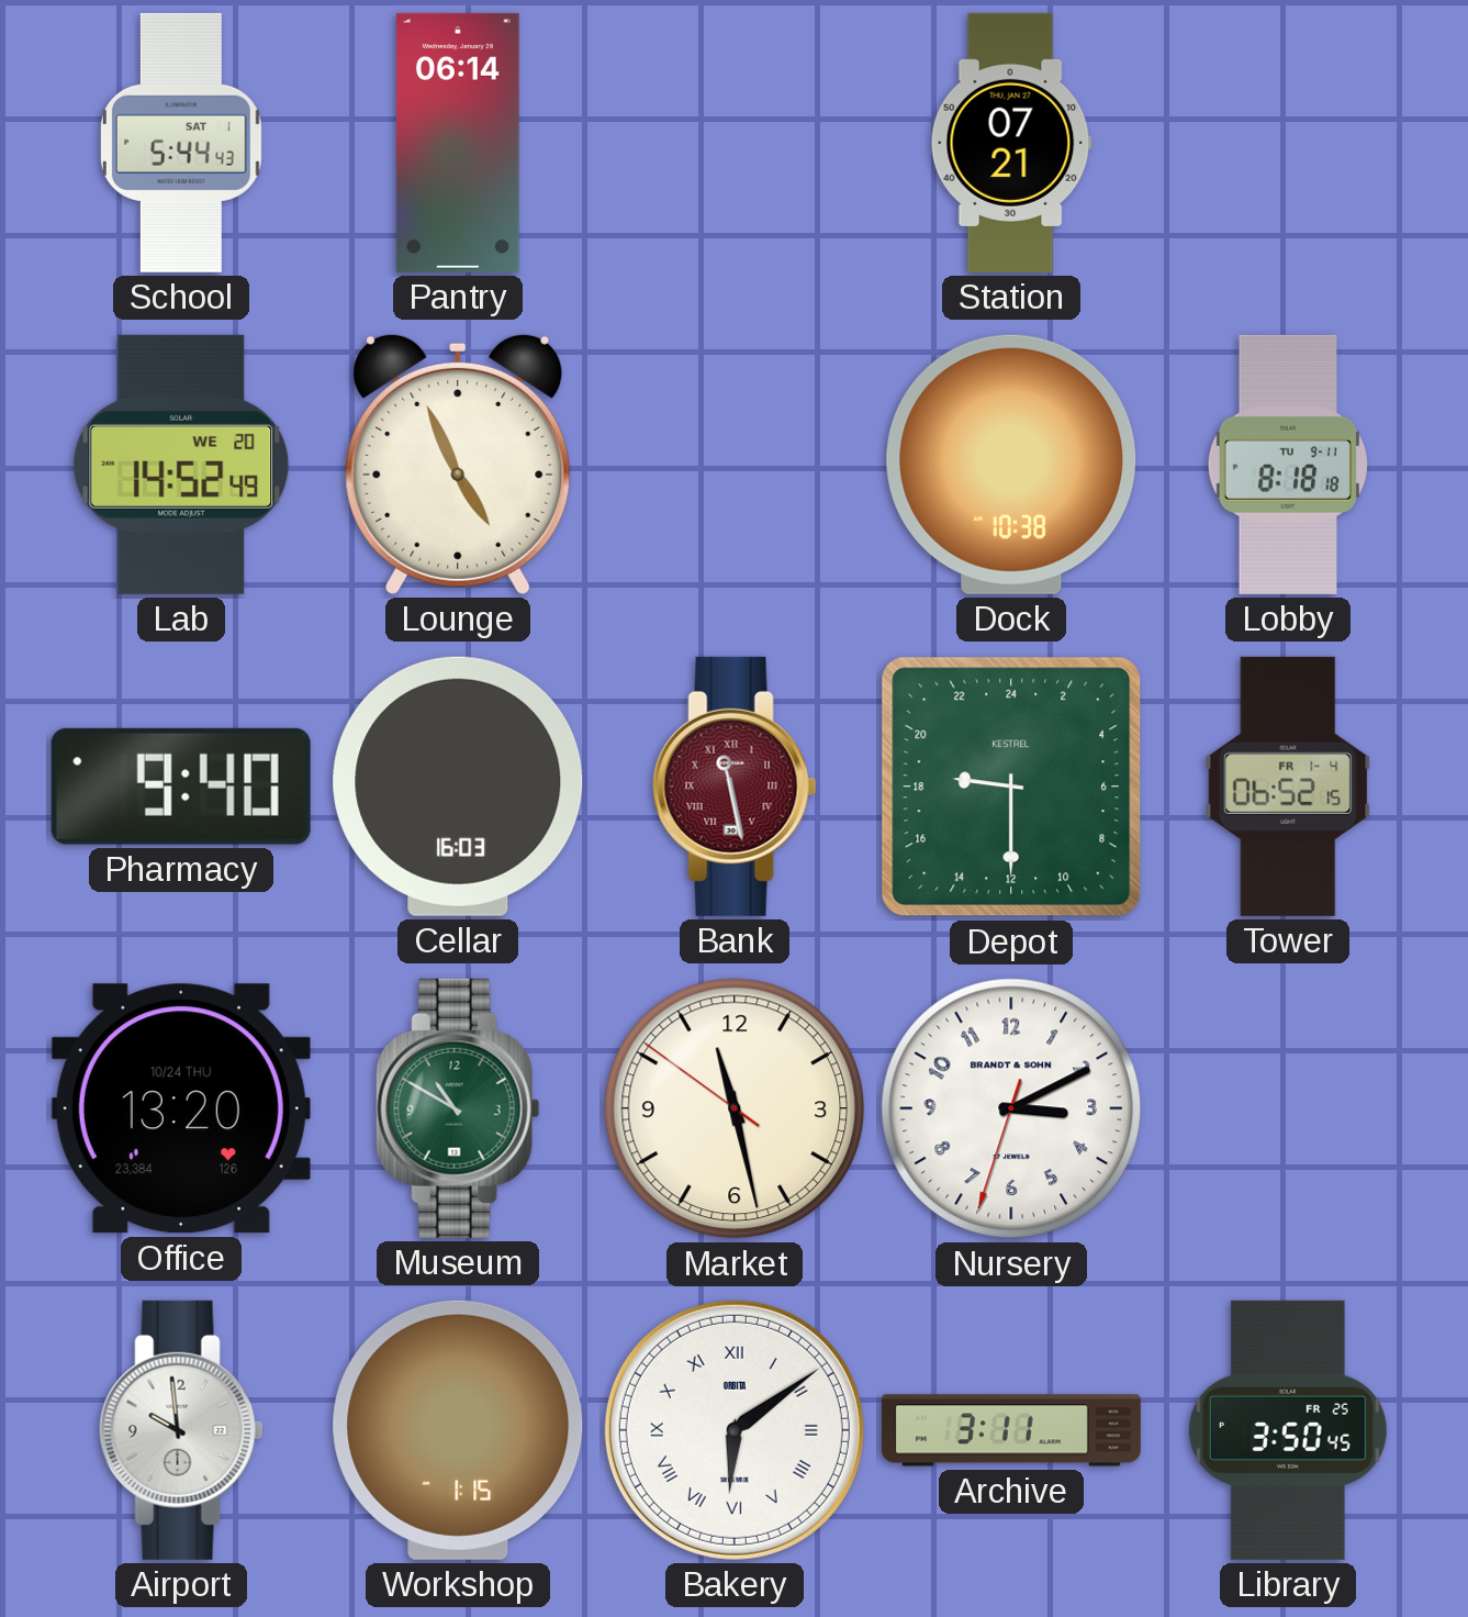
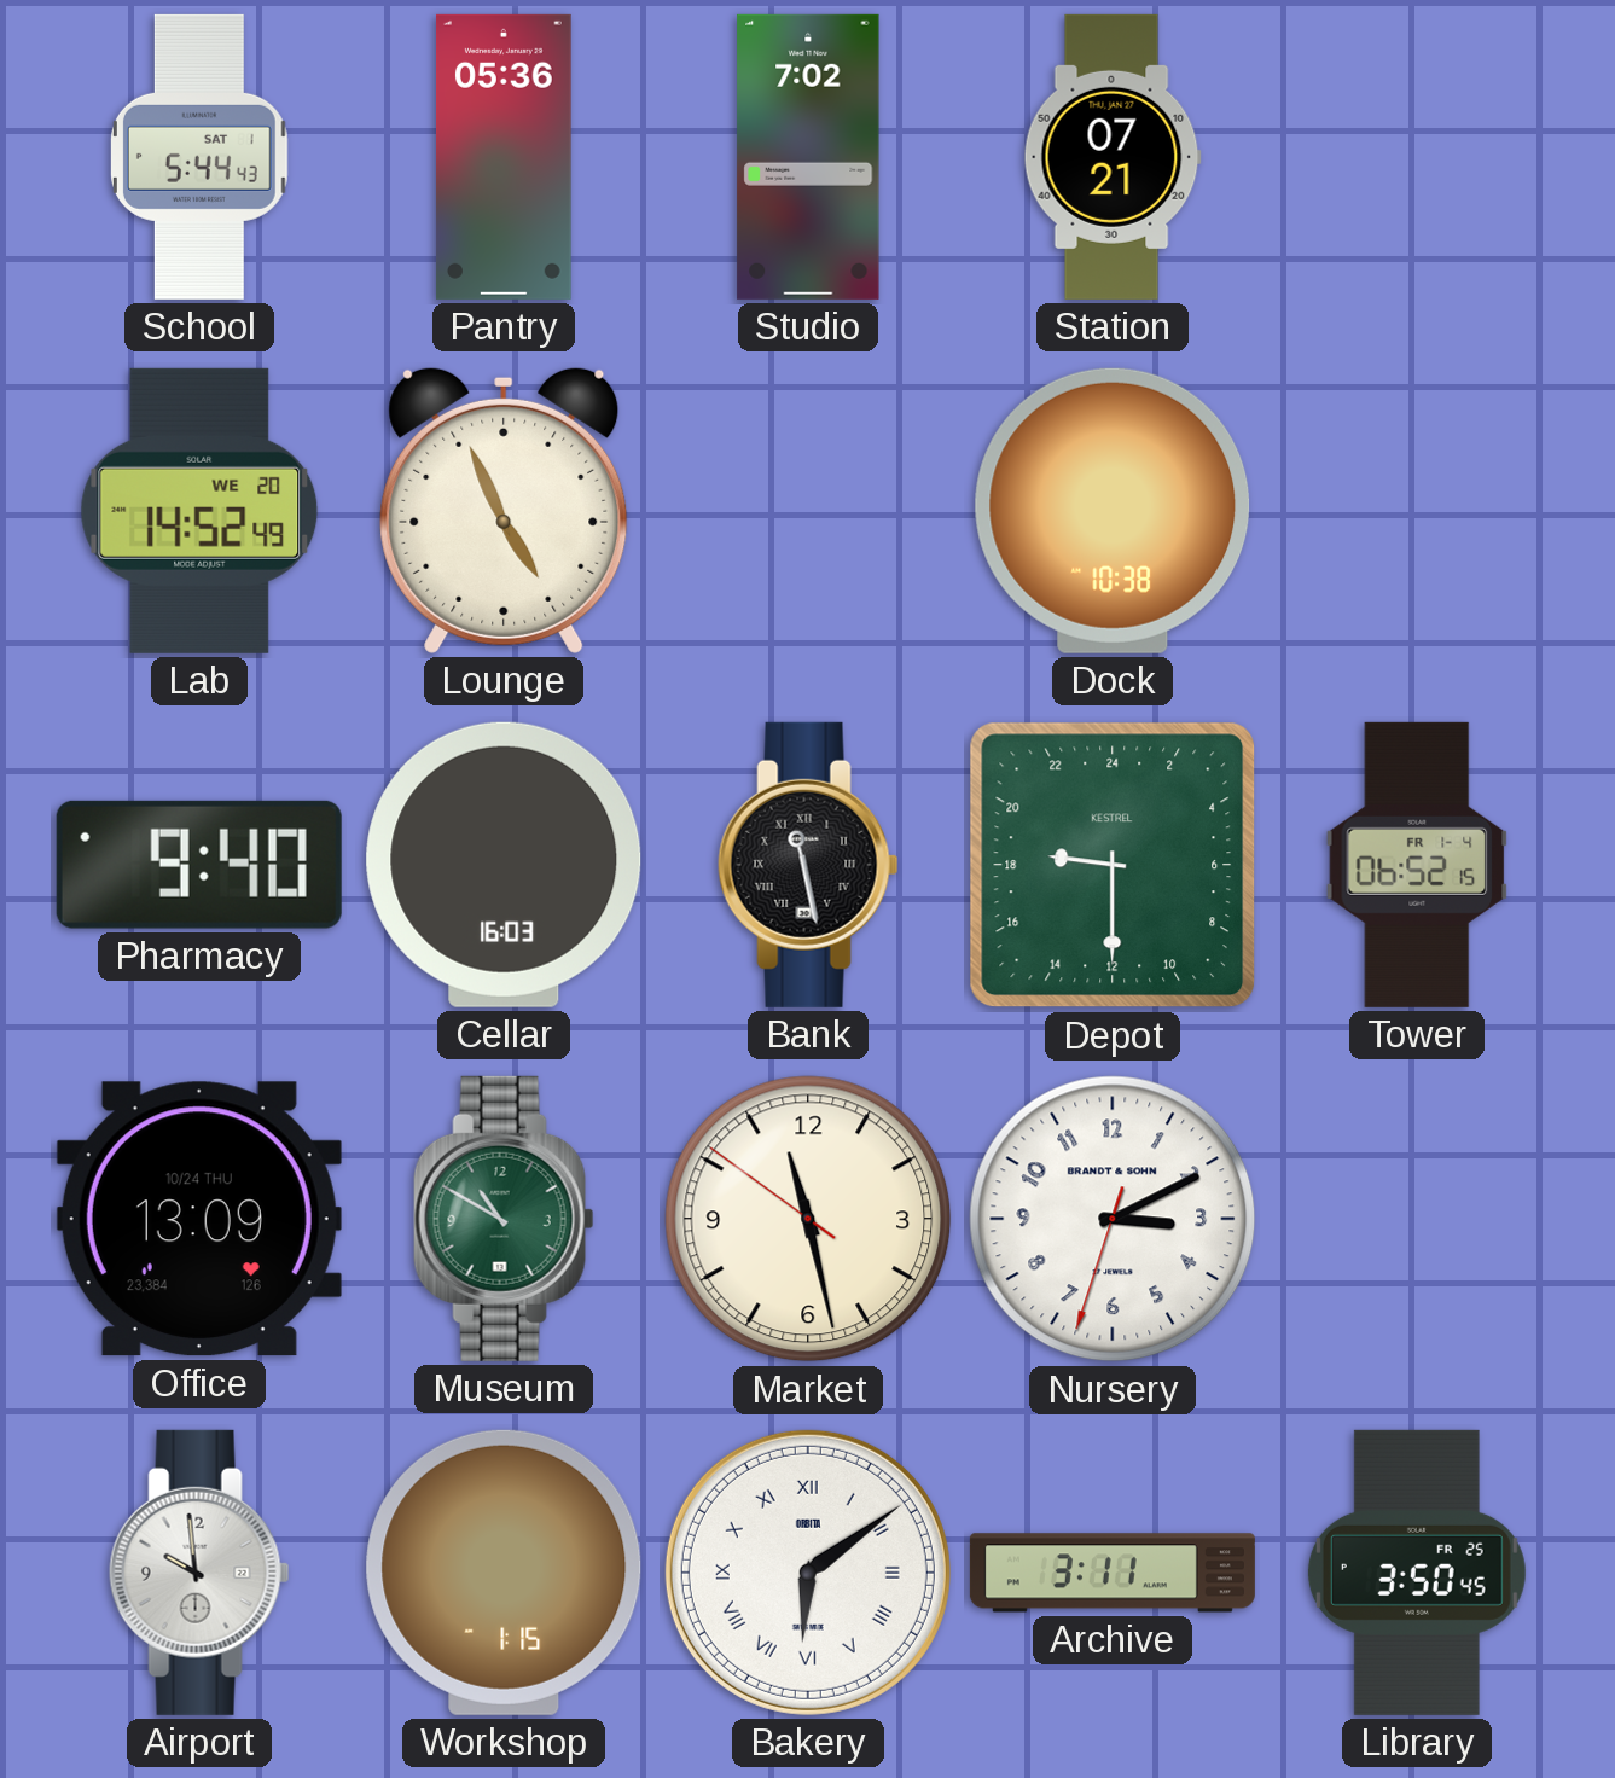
Pantry: 06:14 -> 05:36 (505, 157)
Studio: none -> 7:02 (808, 157)
Lobby: 8:18 -> none (1288, 465)
Bank dial: burgundy -> black (808, 865)
Office: 13:20 -> 13:09 (199, 1219)
